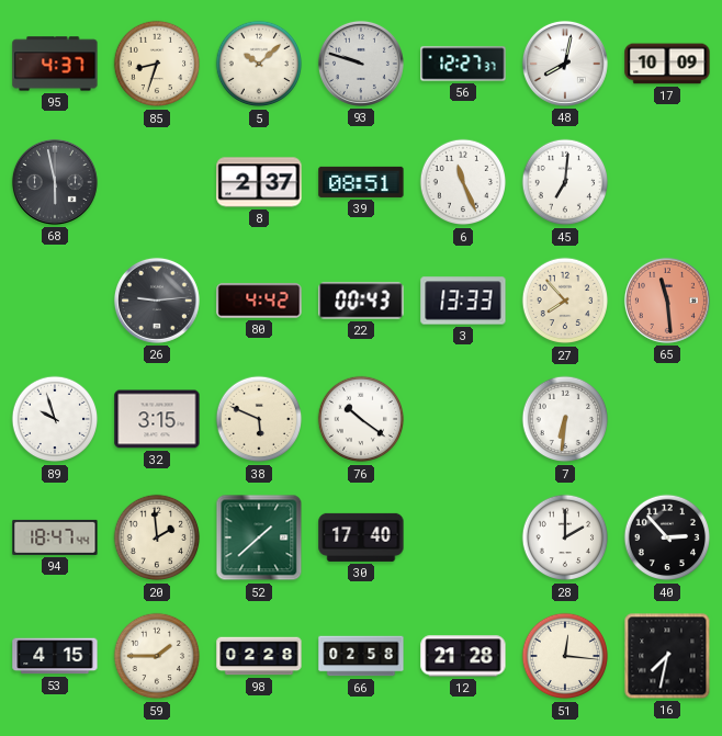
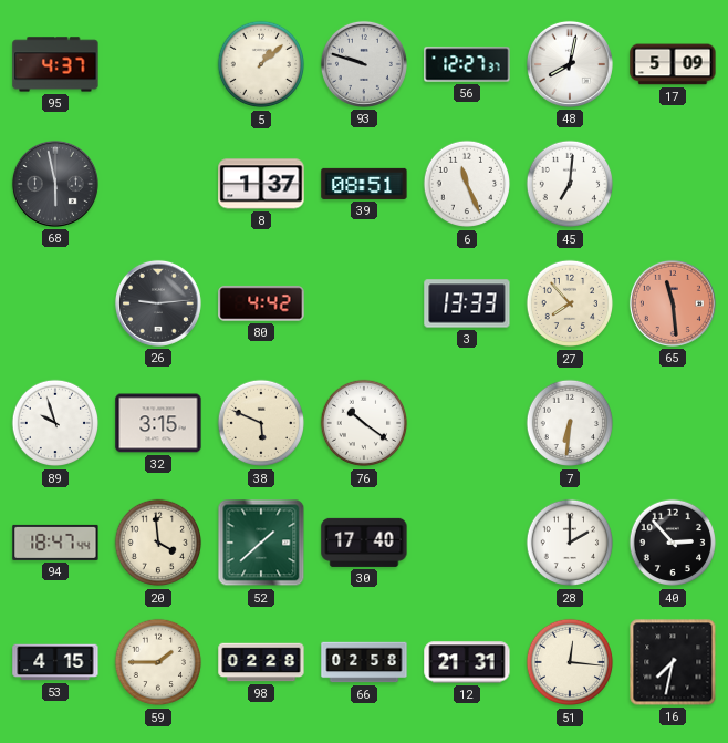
85: 8:33 -> none (157, 64)
5: 10:08 -> 1:08 (261, 64)
17: 10:09 -> 5:09 (673, 64)
8: 2:37 -> 1:37 (261, 184)
22: 00:43 -> none (361, 301)
20: 1:59 -> 3:59 (158, 543)
12: 21:28 -> 21:31 (467, 662)
